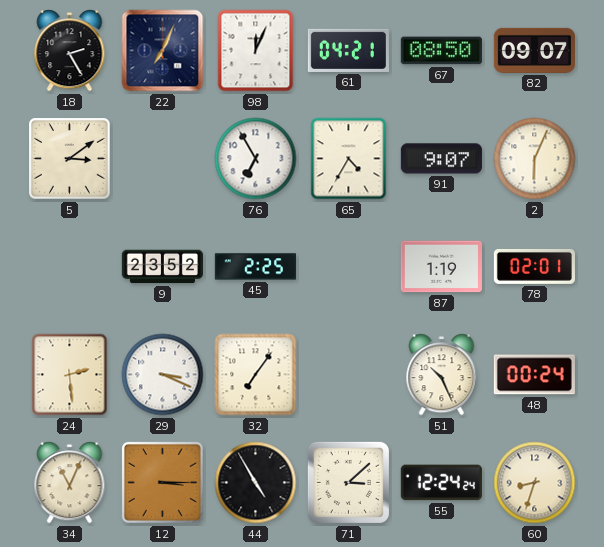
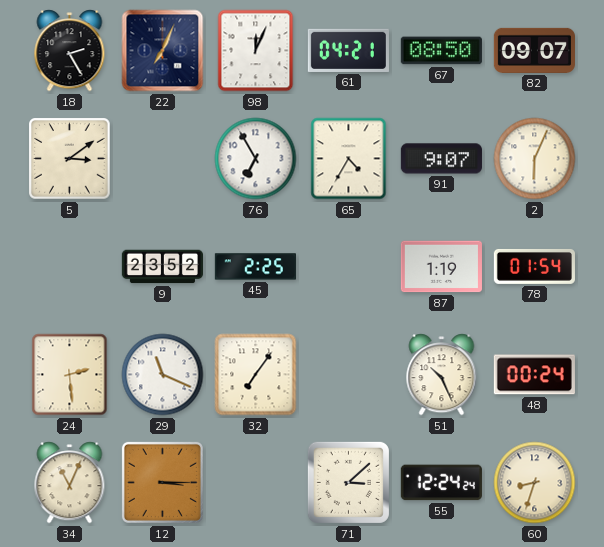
78: 02:01 -> 01:54 (534, 266)
29: 3:19 -> 11:19 (163, 375)
44: 4:55 -> none (256, 483)
